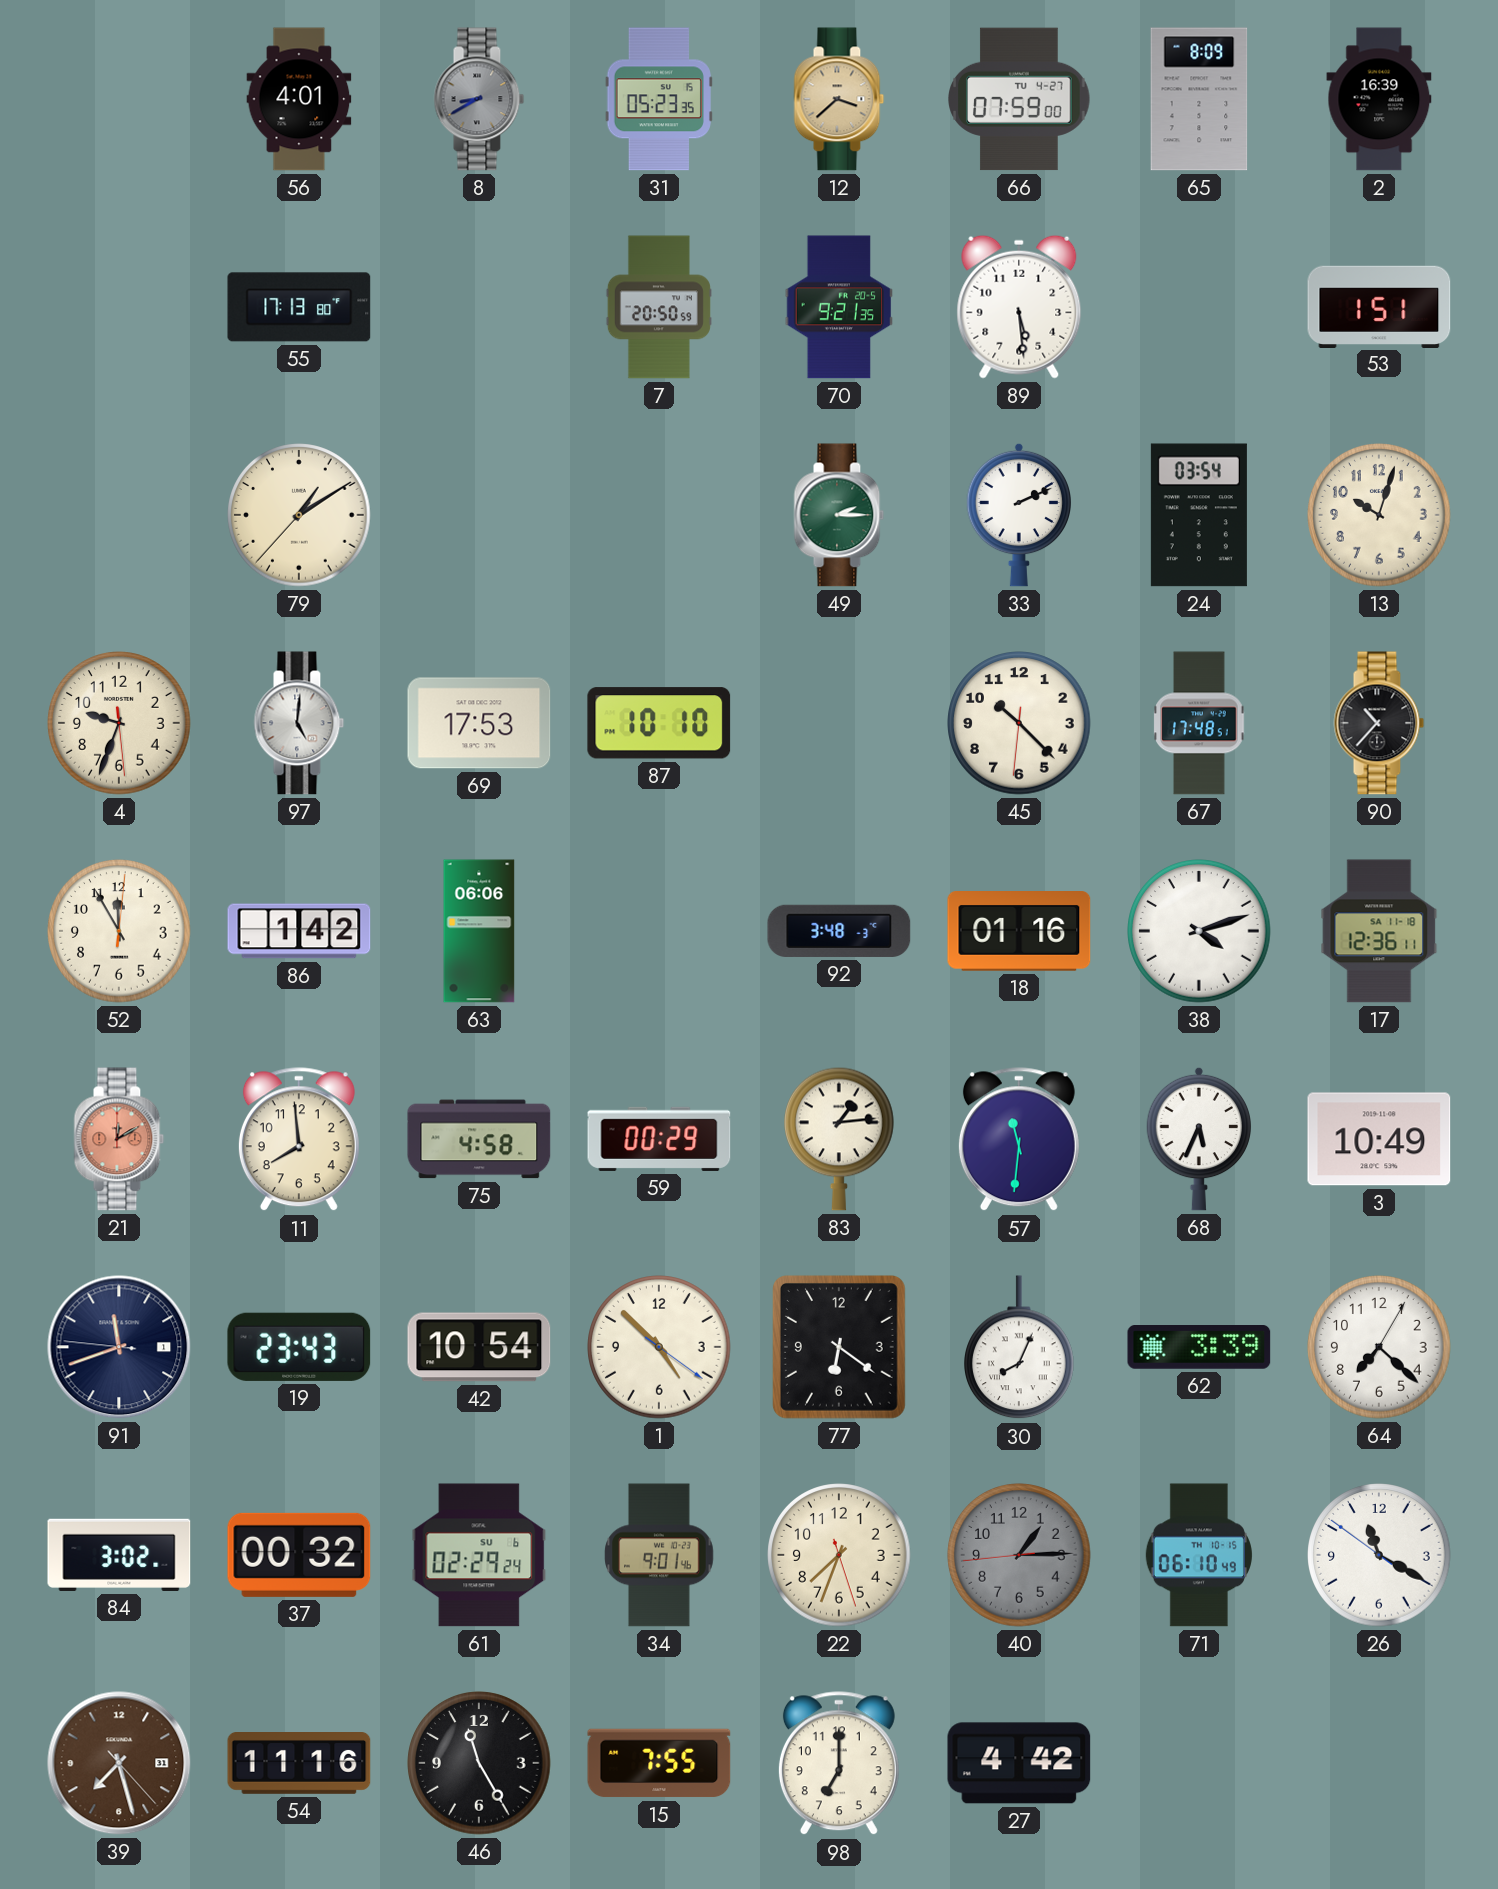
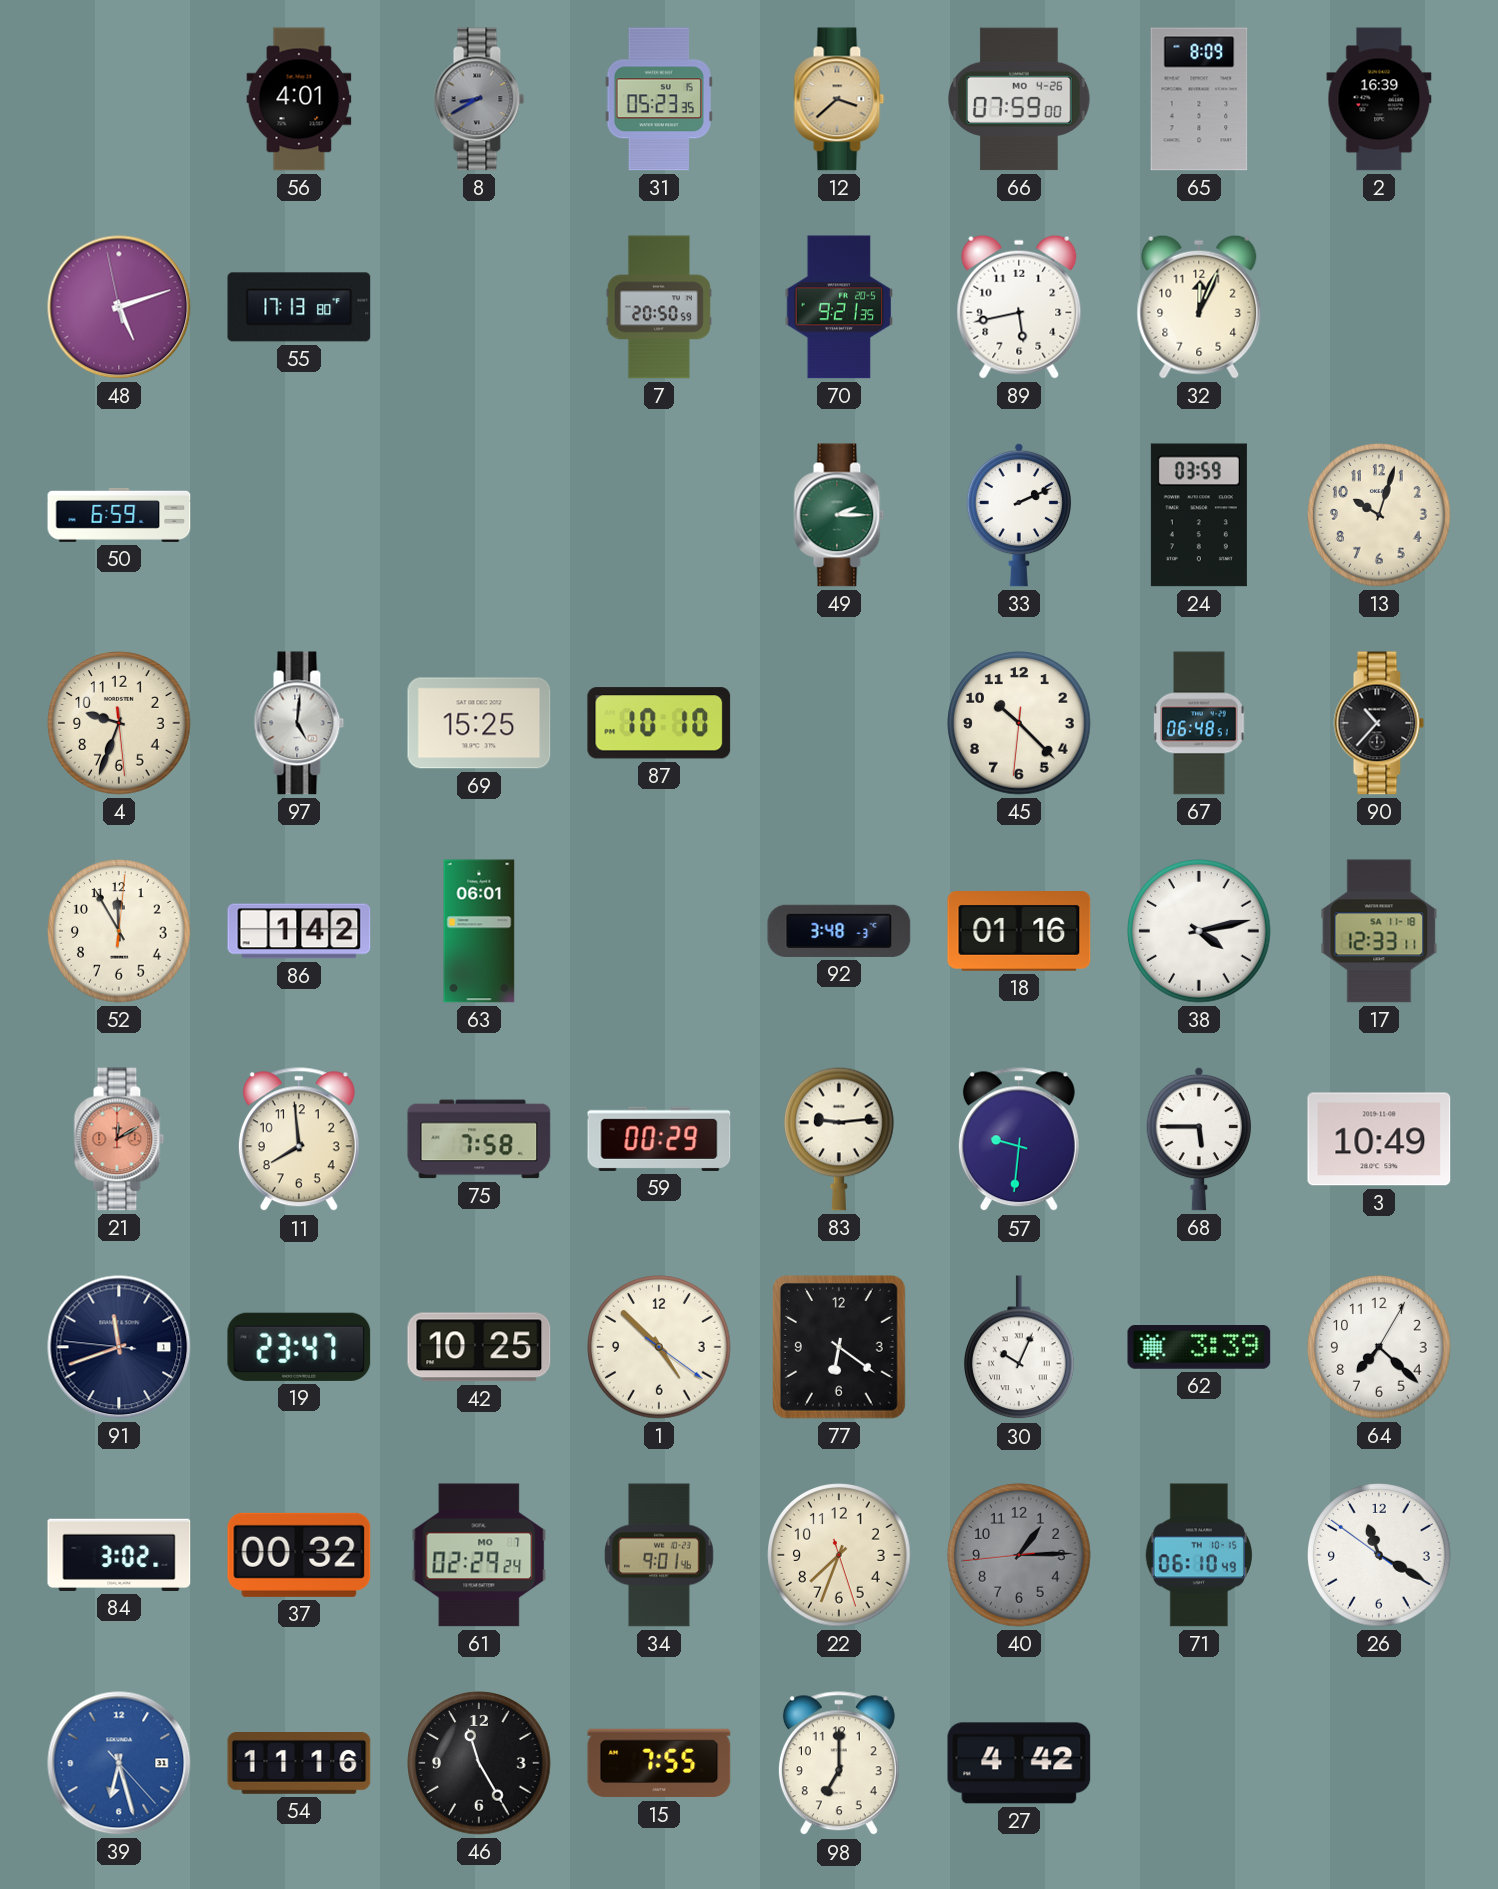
66 date: TU 4-27 -> MO 4-26 (1019, 99)
48: none -> 5:11 (119, 307)
89: 5:29 -> 5:43 (1019, 307)
32: none -> 12:04 (1199, 307)
53: 1:51 -> none (1379, 306)
50: none -> 6:59 (119, 515)
79: 1:09 -> none (299, 515)
24: 03:54 -> 03:59 (1199, 515)
69: 17:53 -> 15:25 (479, 723)
67: 17:48 -> 06:48 (1199, 723)
63: 06:06 -> 06:01 (479, 931)
38: 4:12 -> 4:13 (1199, 931)
17: 12:36 -> 12:33 (1379, 931)
75: 4:58 -> 7:58 (479, 1139)
83: 1:14 -> 9:14 (840, 1139)
57: 11:31 -> 9:31 (1019, 1140)
68: 5:34 -> 5:45 (1198, 1139)
19: 23:43 -> 23:47 (299, 1347)
42: 10:54 -> 10:25 (479, 1347)
30: 8:04 -> 10:04 (1020, 1348)
61 date: SU 6 -> MO 7 (479, 1555)
39: 7:27 -> 6:27 (119, 1763)
39 dial: brown -> blue (119, 1763)
